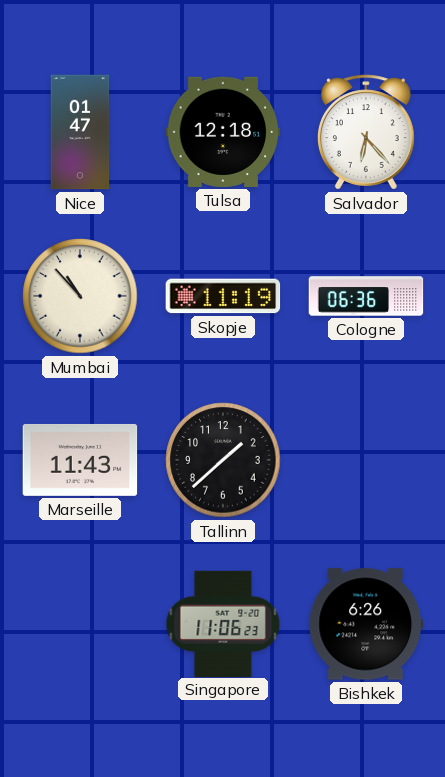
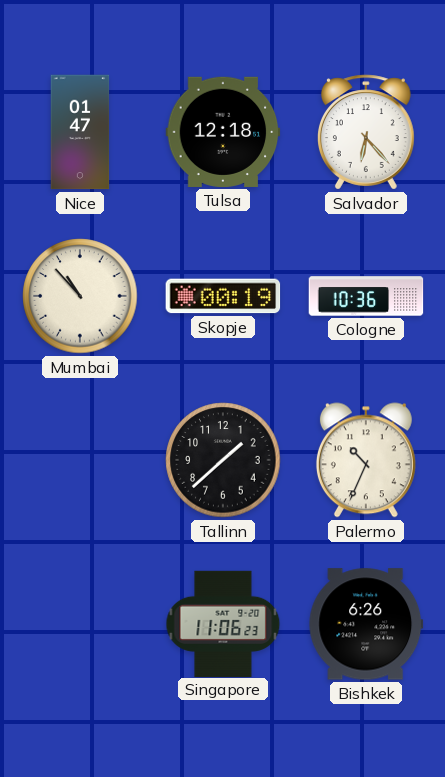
Skopje: 11:19 -> 00:19 (223, 296)
Cologne: 06:36 -> 10:36 (366, 296)
Marseille: 11:43 -> none (80, 460)
Palermo: none -> 10:34 (366, 460)
